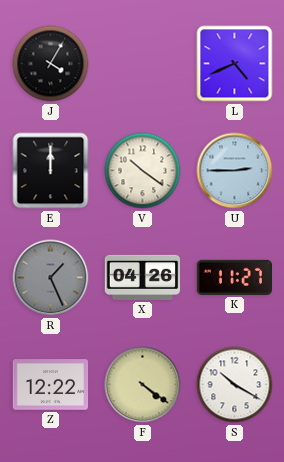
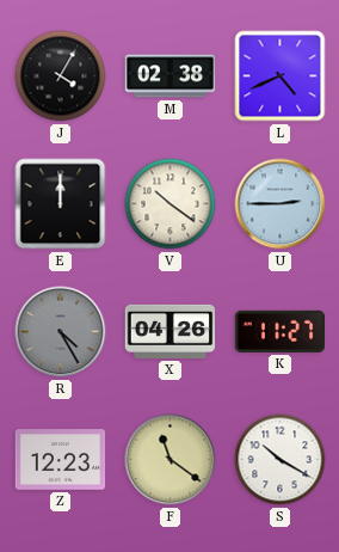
M: none -> 02:38 (171, 76)
R: 1:26 -> 4:25 (61, 332)
Z: 12:22 -> 12:23 (61, 460)
F: 4:21 -> 11:21 (171, 460)
